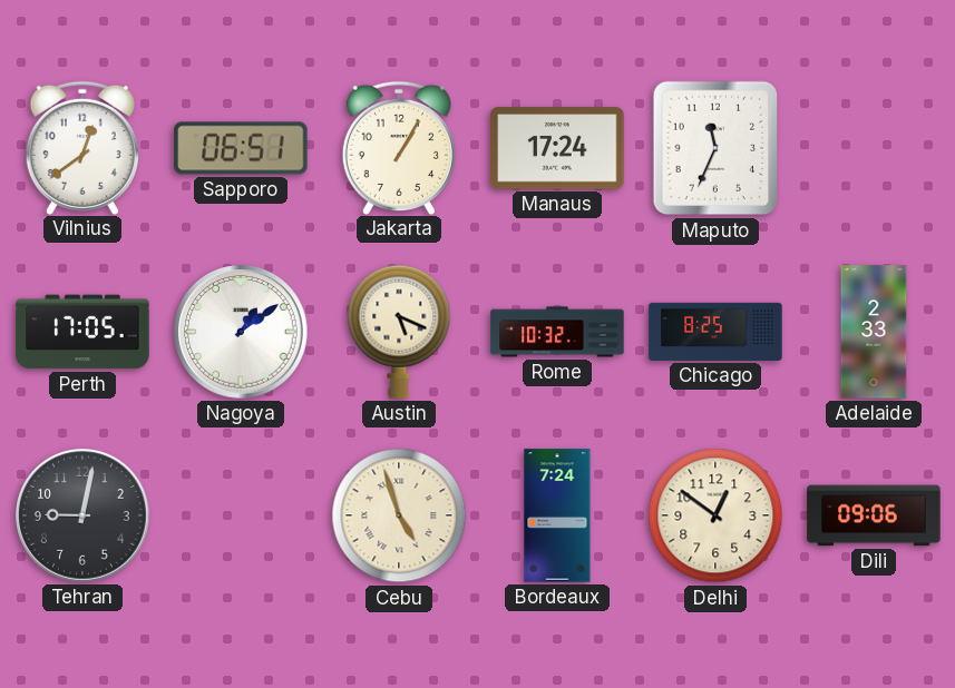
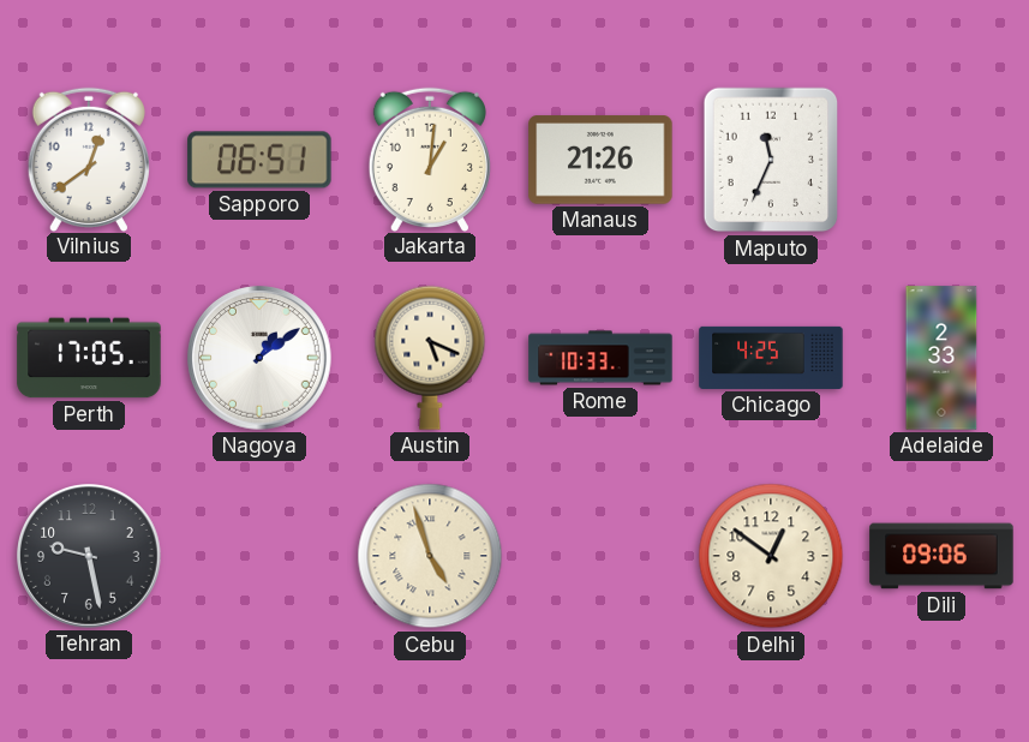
Jakarta: 1:05 -> 1:01 (430, 158)
Manaus: 17:24 -> 21:26 (600, 160)
Rome: 10:32 -> 10:33 (600, 358)
Chicago: 8:25 -> 4:25 (771, 358)
Tehran: 9:02 -> 9:28 (89, 556)
Bordeaux: 7:24 -> none (557, 515)
